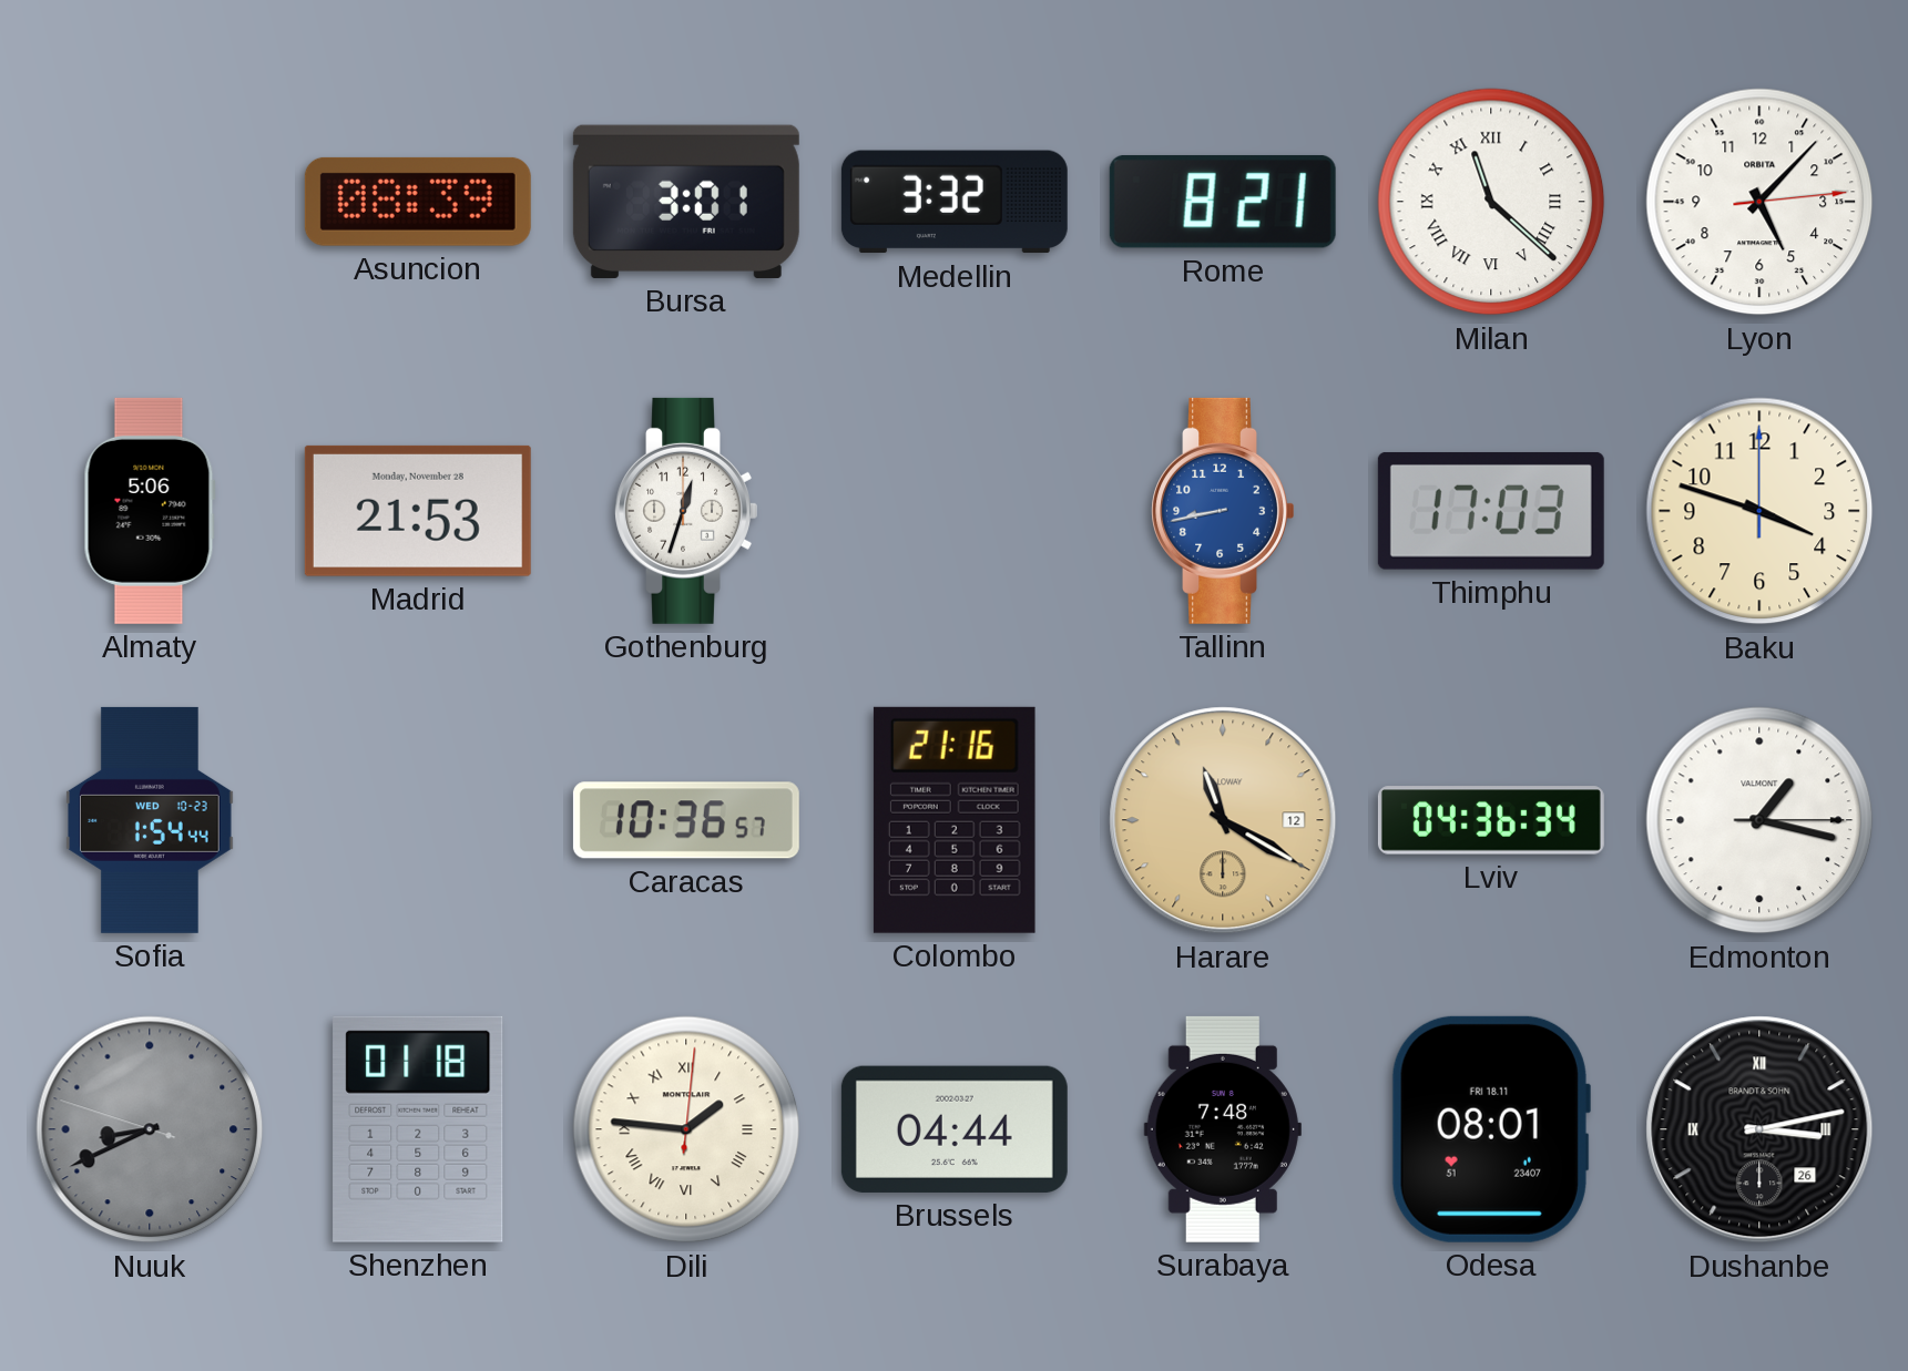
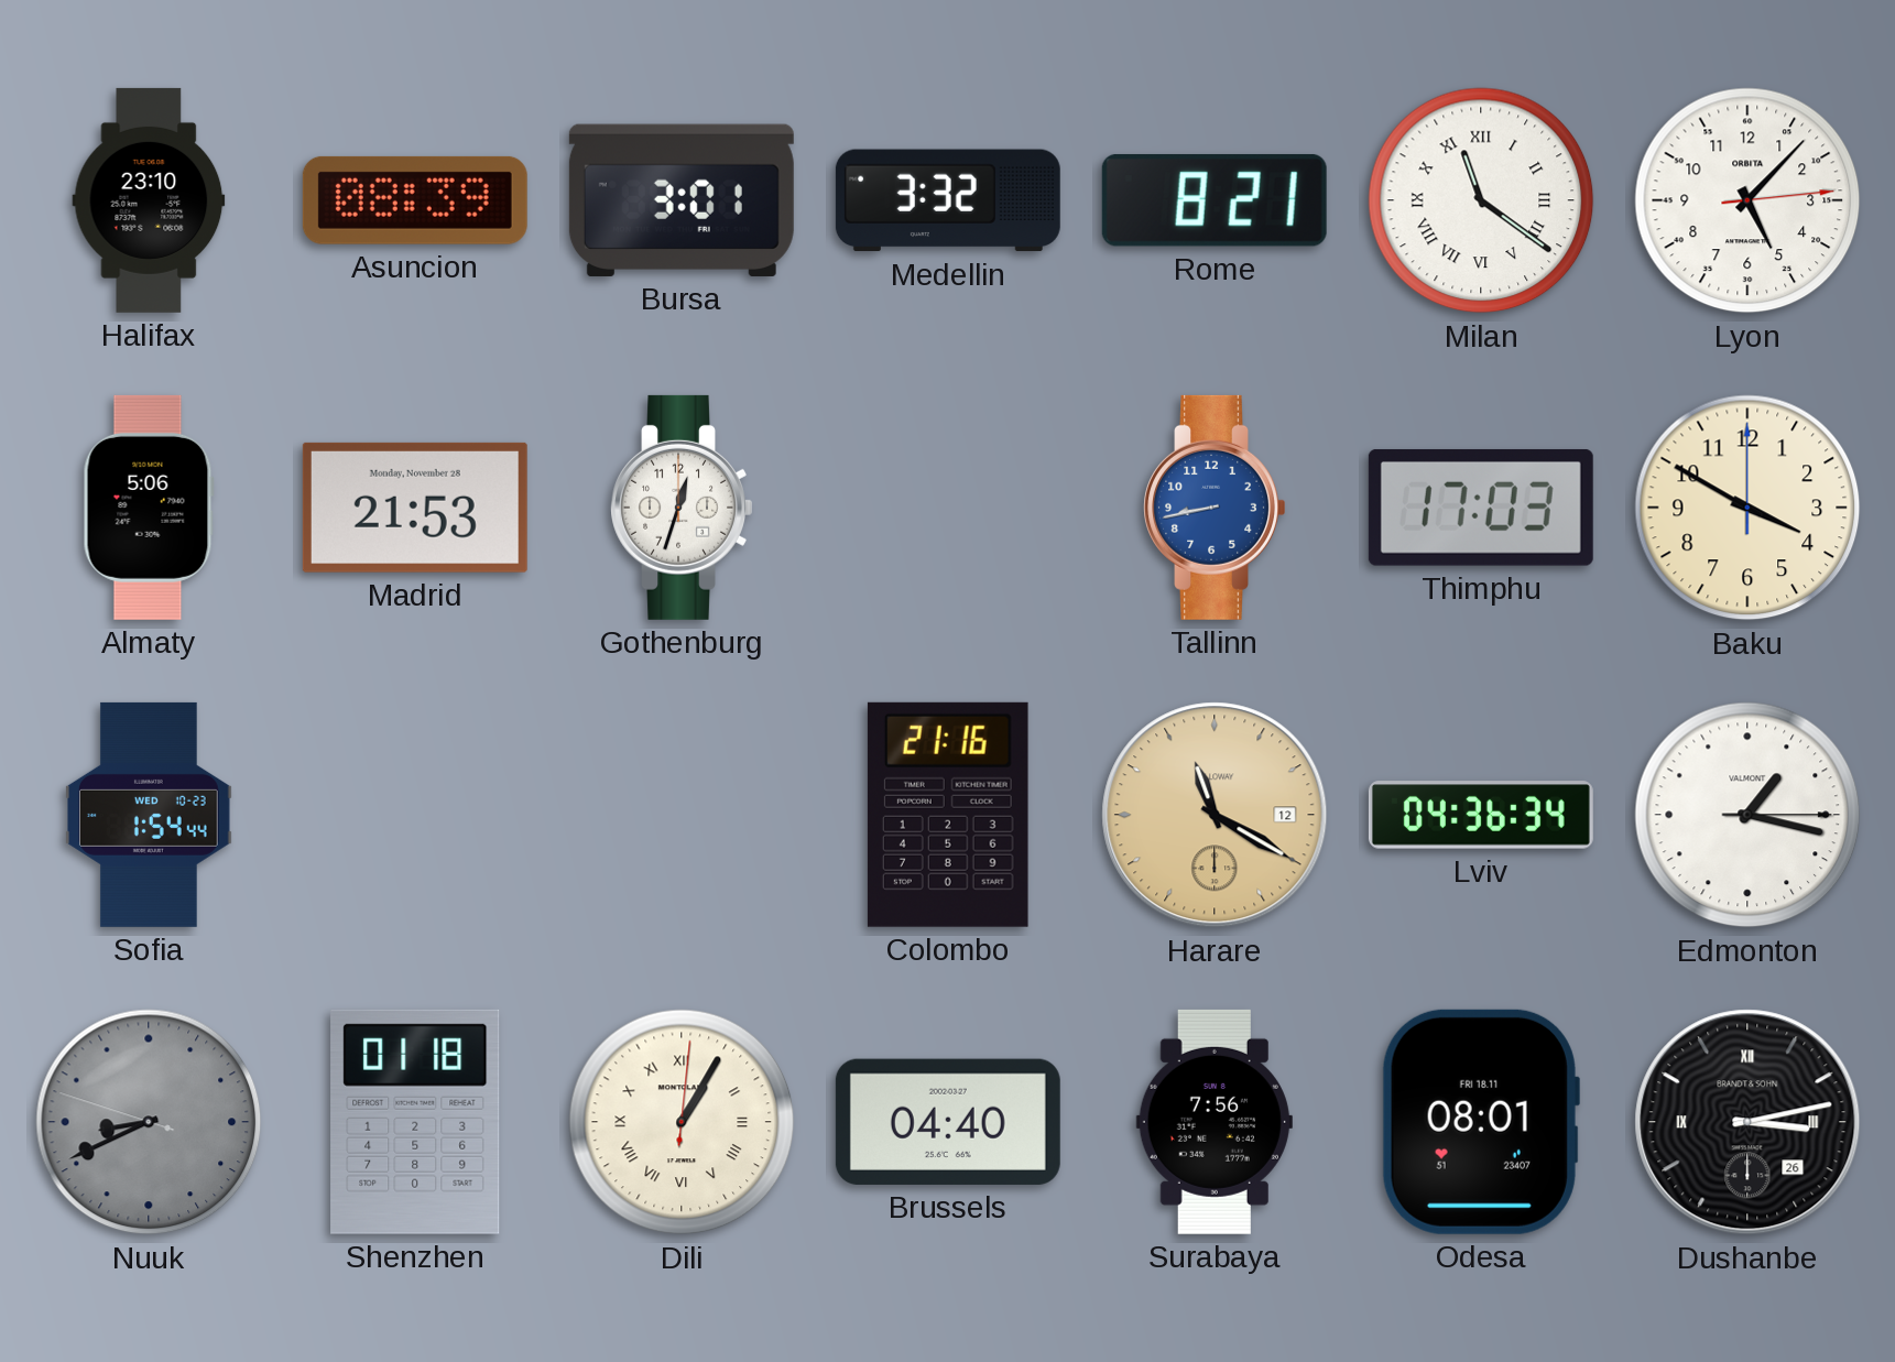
Halifax: none -> 23:10 (149, 200)
Milan: 11:22 -> 11:21 (1481, 200)
Baku: 3:48 -> 3:50 (1747, 508)
Caracas: 10:36 -> none (686, 820)
Dili: 1:46 -> 1:05 (682, 1122)
Brussels: 04:44 -> 04:40 (948, 1122)
Surabaya: 7:48 -> 7:56 (1215, 1122)
